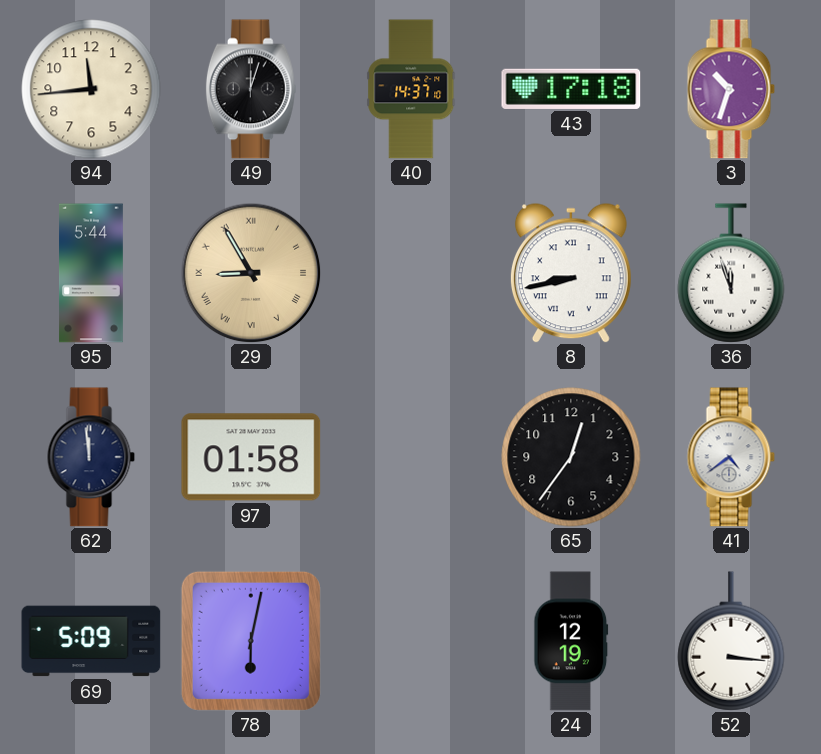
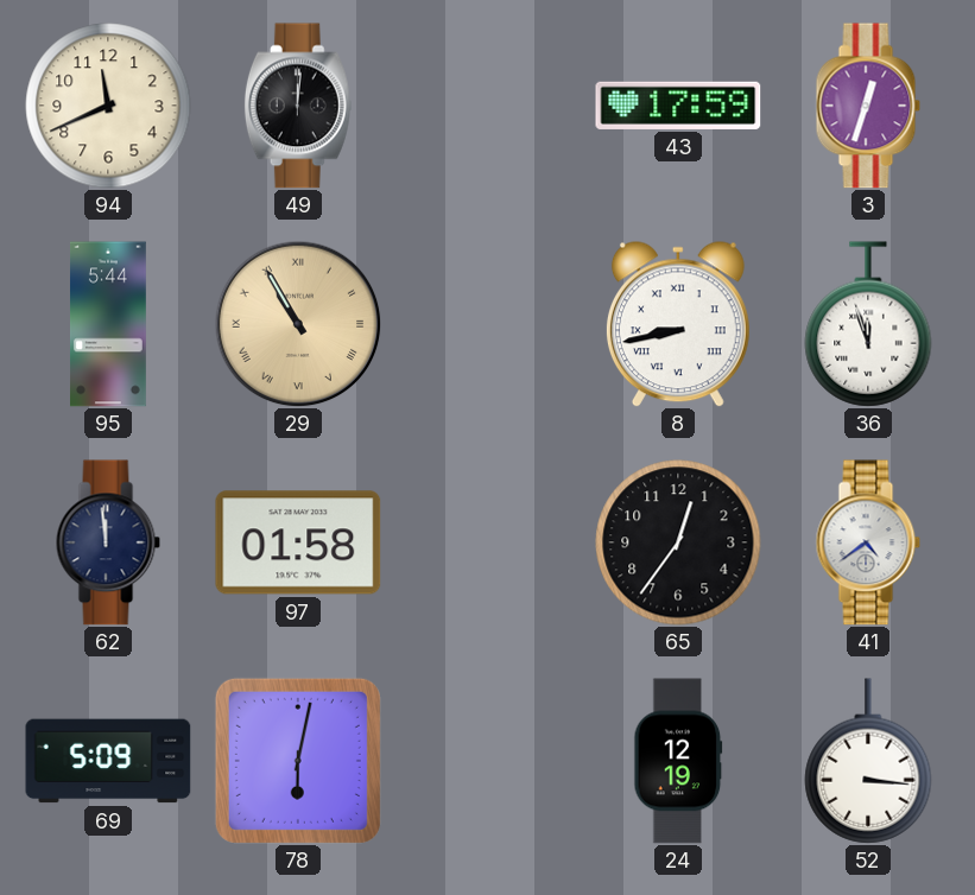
94: 11:44 -> 11:41 (108, 106)
49: 12:03 -> 12:01 (298, 106)
40: 14:37 -> none (411, 89)
43: 17:18 -> 17:59 (678, 106)
3: 10:33 -> 12:33 (868, 106)
29: 8:55 -> 10:55 (298, 324)
